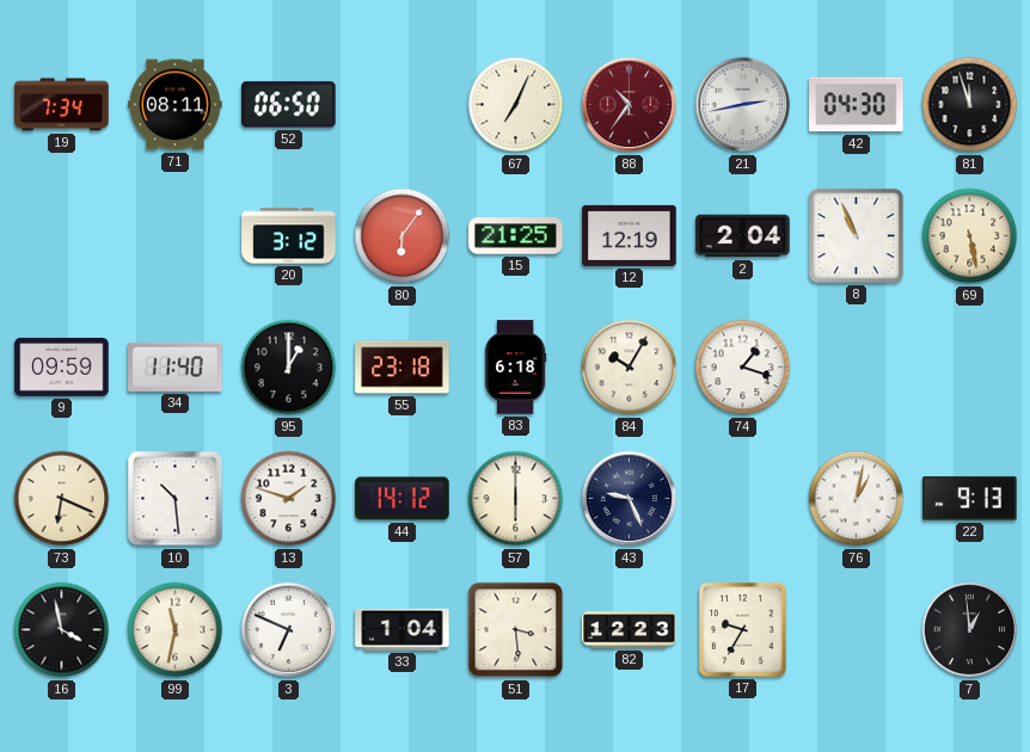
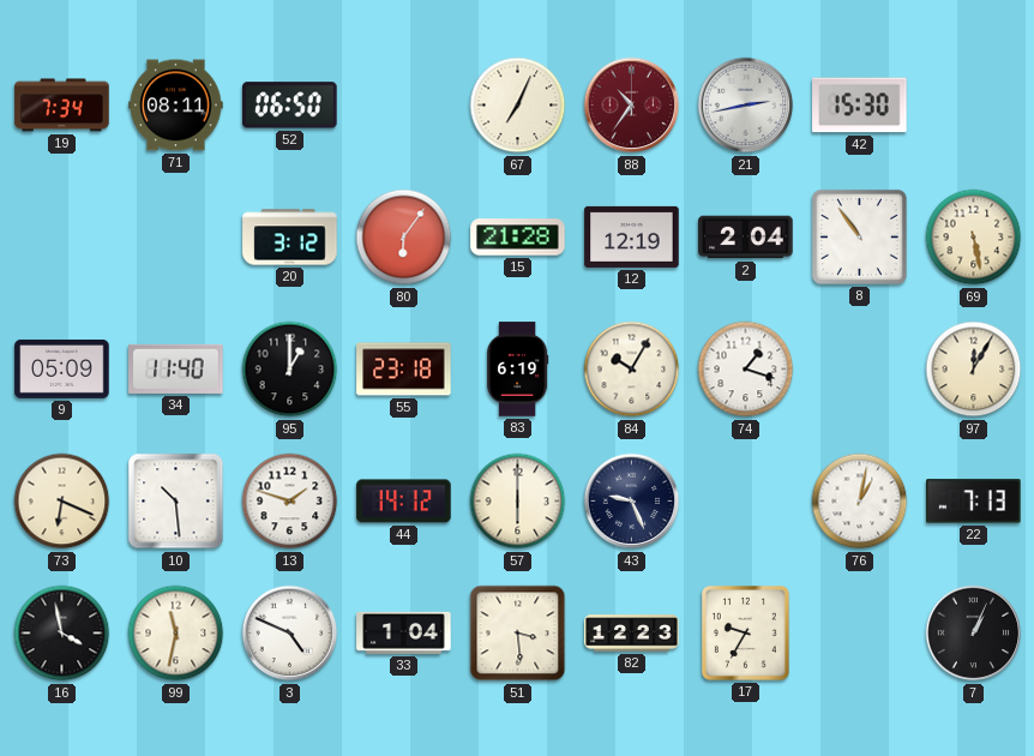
42: 04:30 -> 15:30 (860, 106)
81: 11:57 -> none (970, 105)
15: 21:25 -> 21:28 (518, 238)
8: 10:56 -> 10:54 (859, 236)
9: 09:59 -> 05:09 (62, 368)
83: 6:18 -> 6:19 (518, 370)
97: none -> 12:05 (974, 370)
22: 9:13 -> 7:13 (974, 502)
3: 6:49 -> 4:49 (290, 634)
7: 12:59 -> 1:04 (974, 634)
